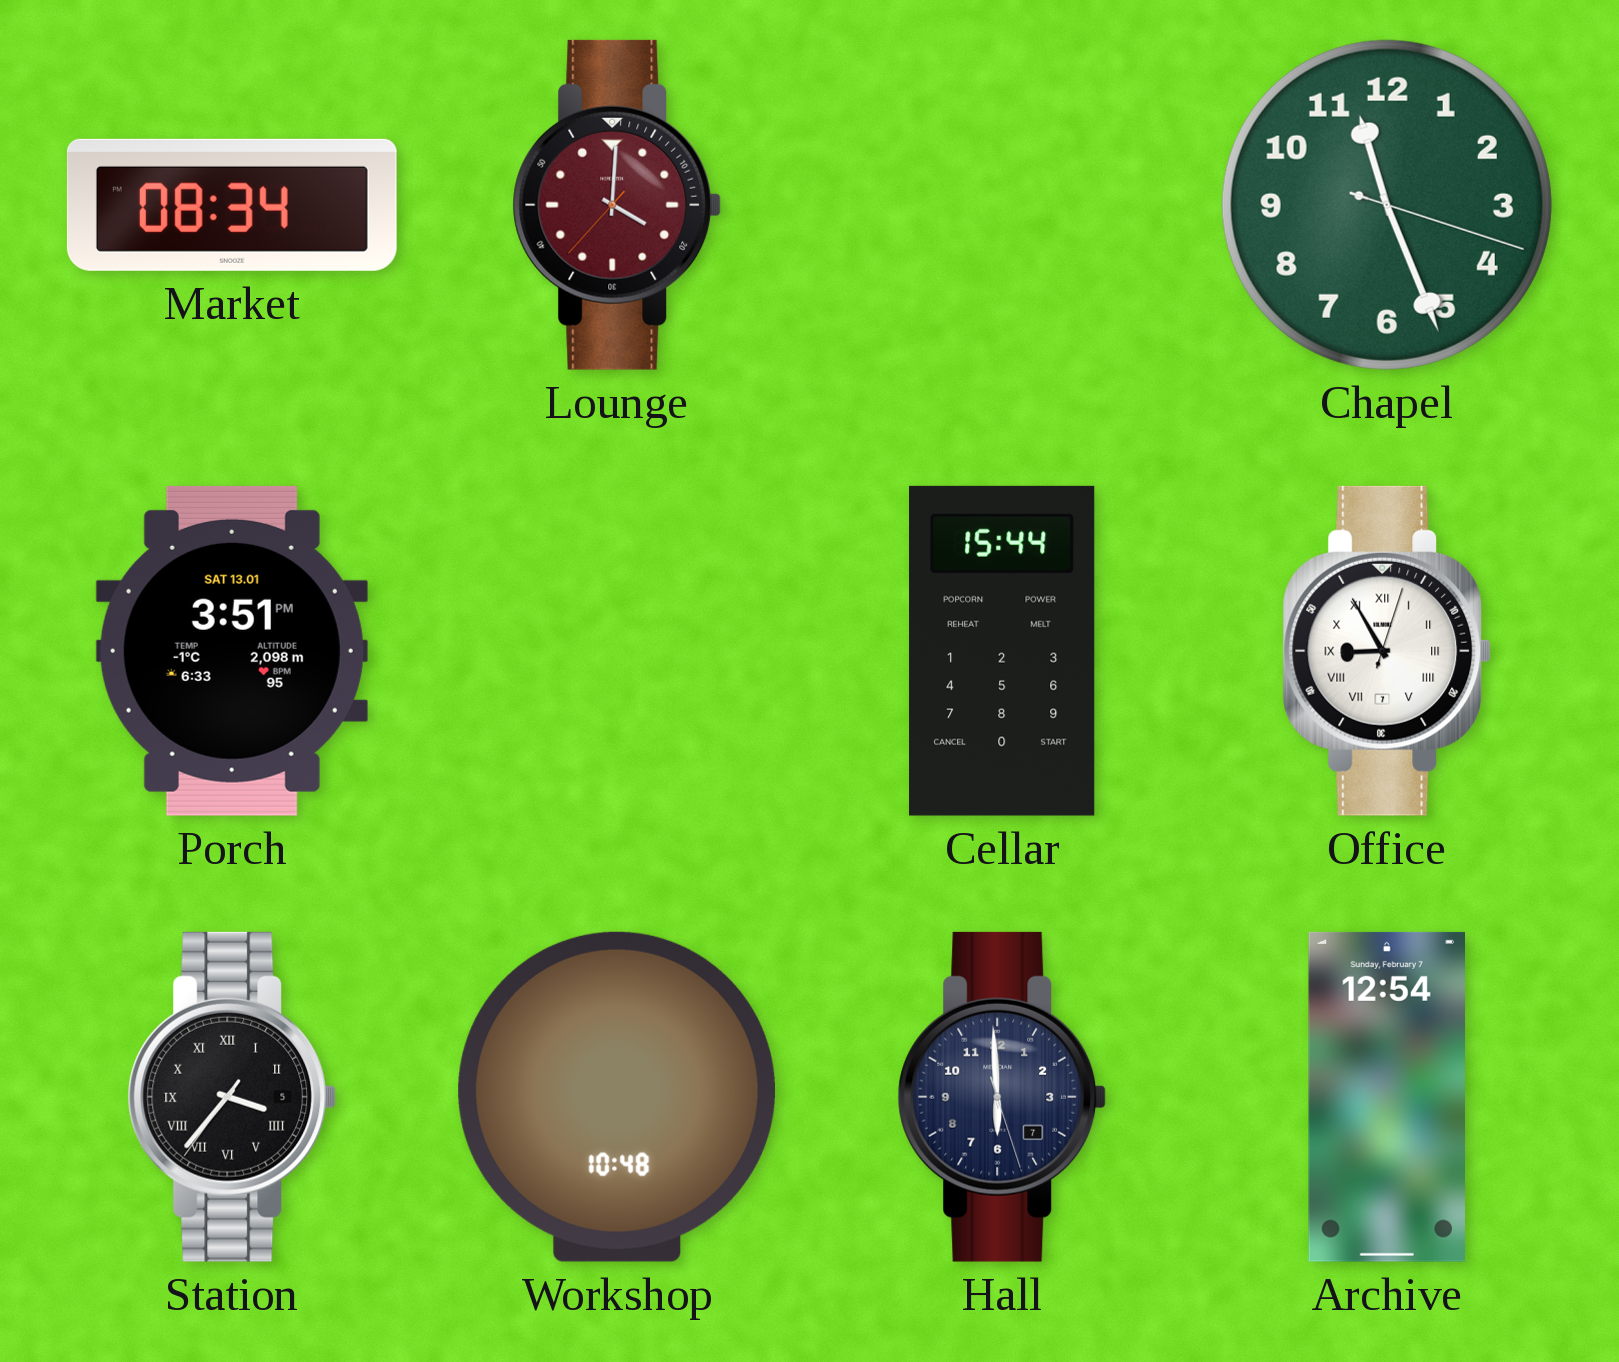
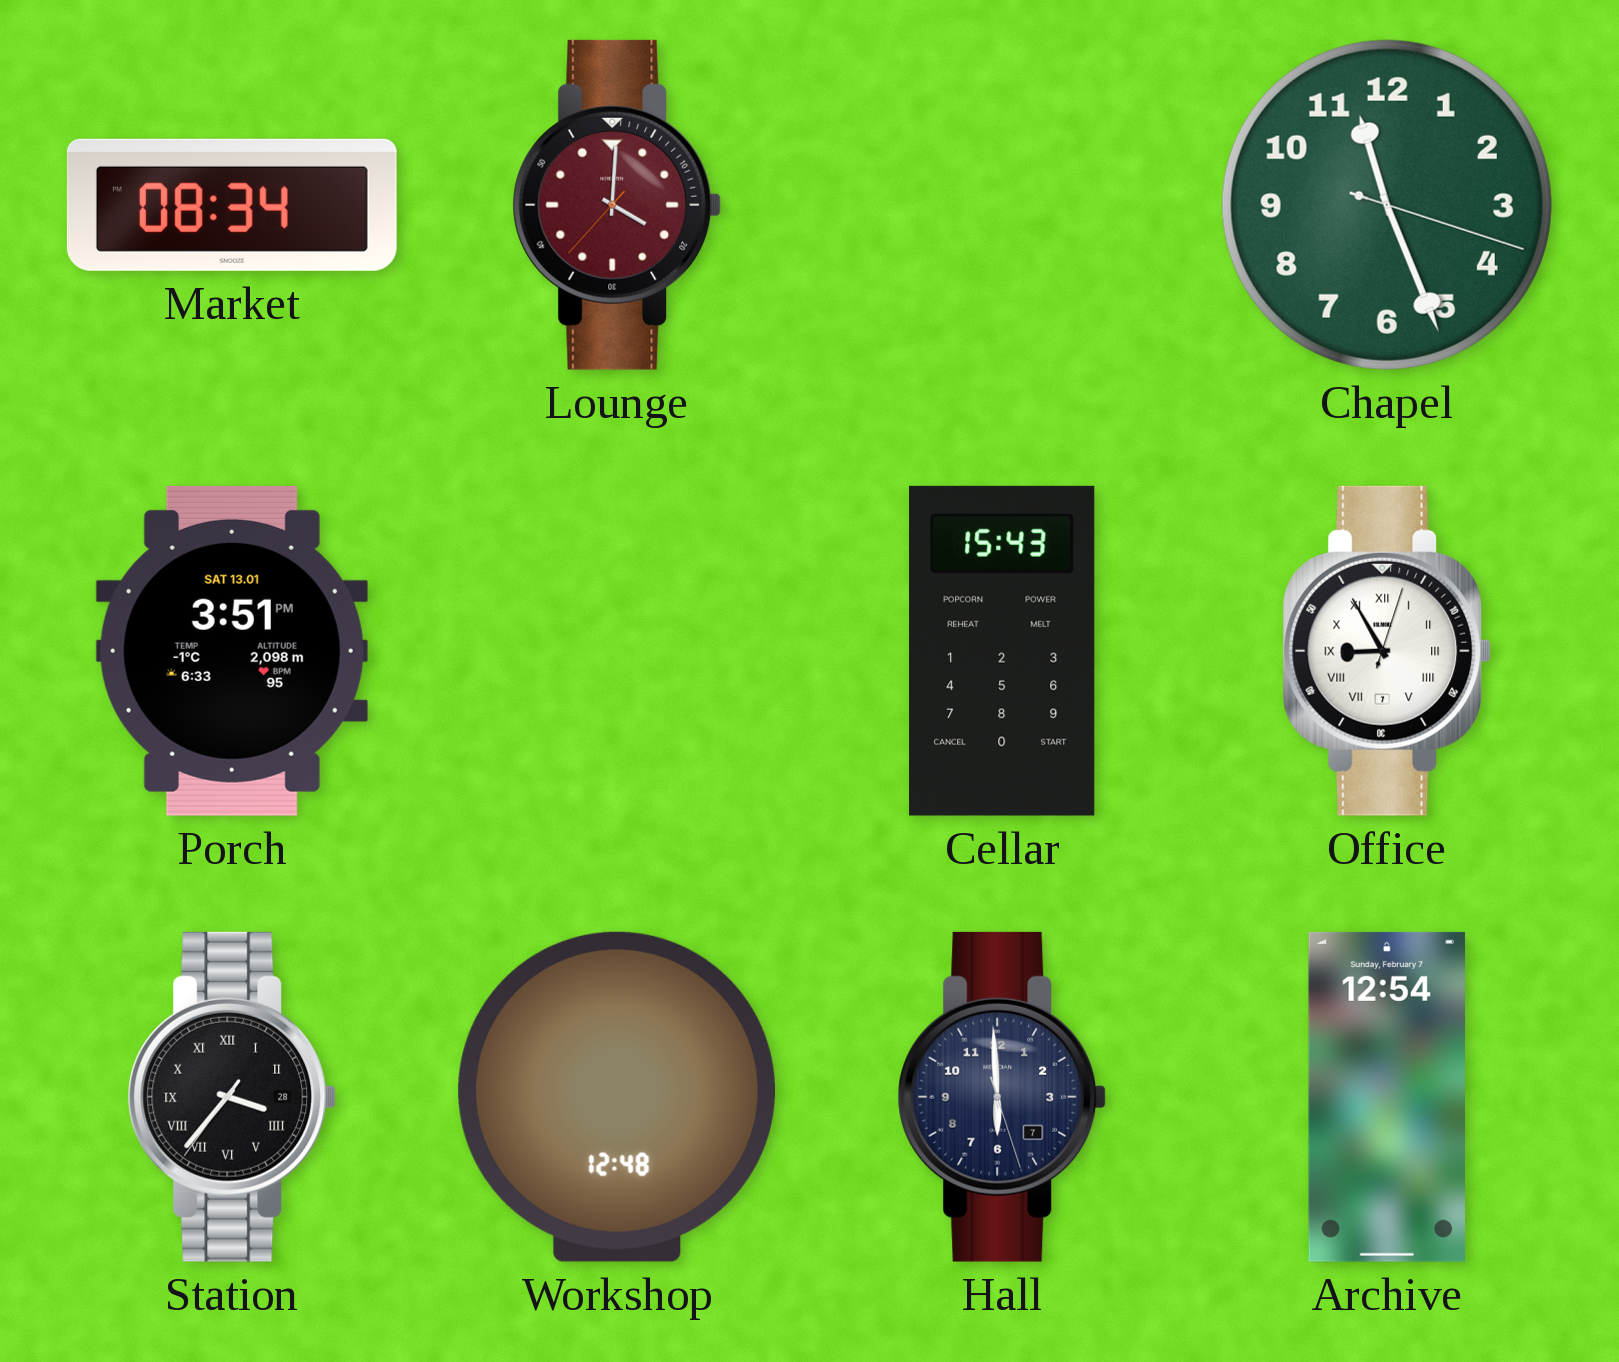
Cellar: 15:44 -> 15:43 (1002, 651)
Station date: 5 -> 28 (232, 1097)
Workshop: 10:48 -> 12:48 (617, 1097)
